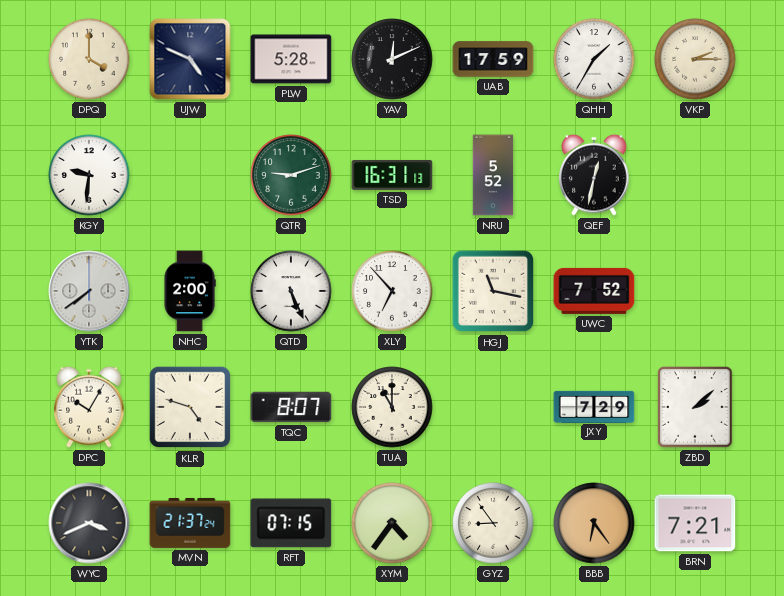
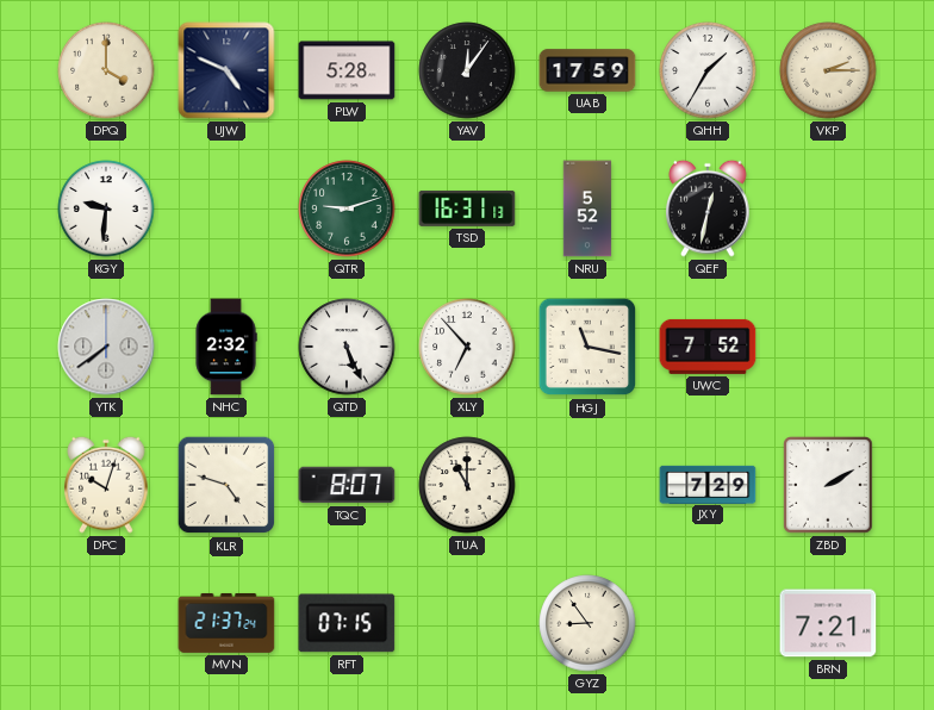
YAV: 12:11 -> 12:06 (467, 70)
NHC: 2:00 -> 2:32 (226, 347)
DPC: 10:05 -> 10:03 (106, 485)
ZBD: 2:08 -> 2:10 (828, 485)
WYC: 3:41 -> none (89, 523)
XYM: 4:36 -> none (392, 523)
BBB: 6:24 -> none (594, 523)
